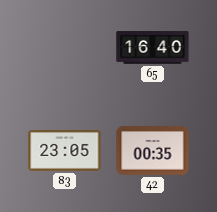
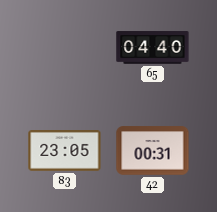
65: 16:40 -> 04:40 (153, 48)
42: 00:35 -> 00:31 (153, 151)
